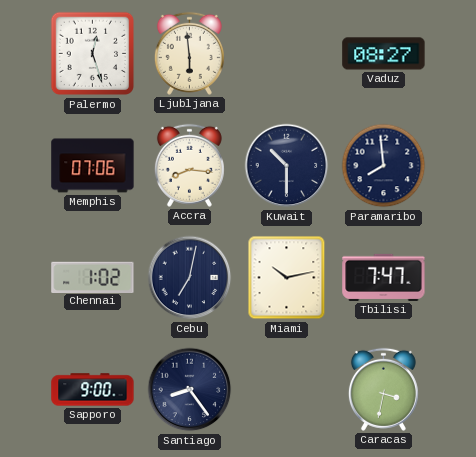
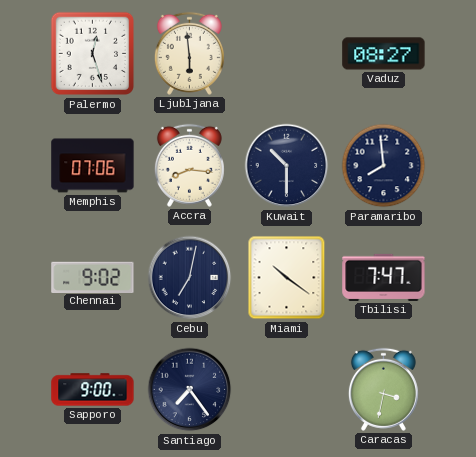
Chennai: 1:02 -> 9:02 (93, 277)
Miami: 10:13 -> 10:21 (287, 278)
Santiago: 8:24 -> 7:24 (190, 390)
